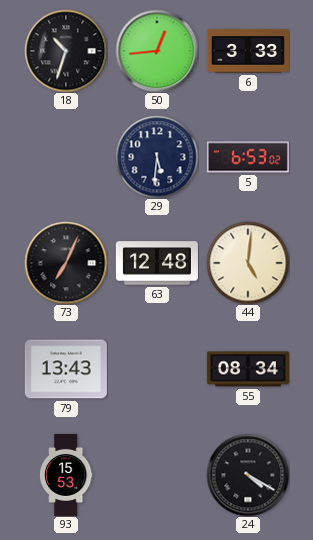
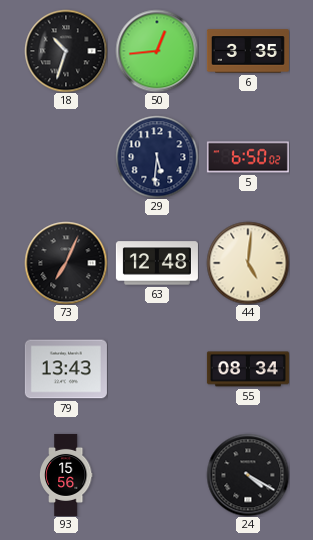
6: 3:33 -> 3:35 (248, 51)
5: 6:53 -> 6:50 (248, 157)
93: 15:53 -> 15:56 (66, 475)
